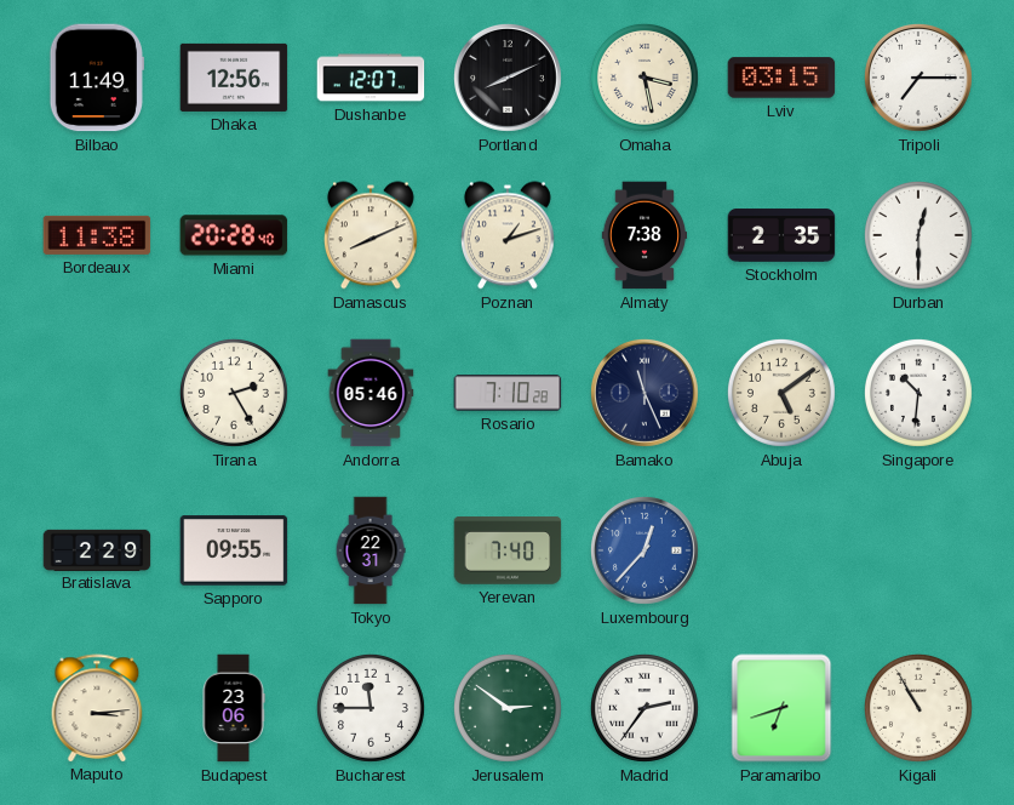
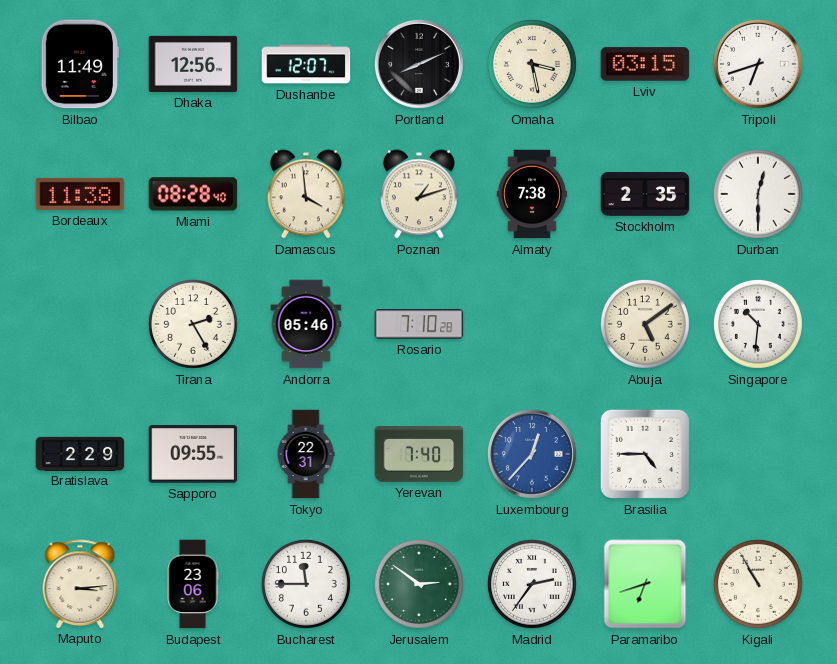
Tripoli: 7:15 -> 6:42 (758, 64)
Miami: 20:28 -> 08:28 (193, 194)
Damascus: 8:11 -> 3:59 (306, 194)
Bamako: 11:26 -> none (645, 393)
Brasilia: none -> 4:45 (645, 454)
